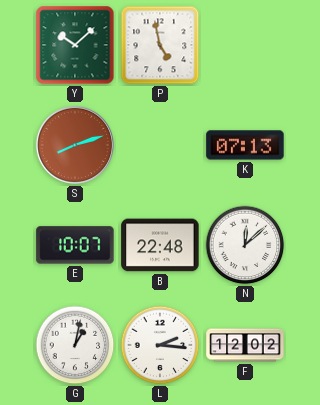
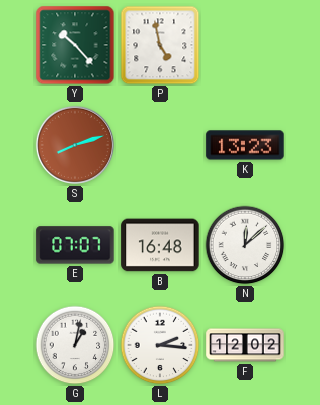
Y: 10:08 -> 10:23 (75, 45)
K: 07:13 -> 13:23 (245, 145)
E: 10:07 -> 07:07 (75, 245)
B: 22:48 -> 16:48 (160, 245)
